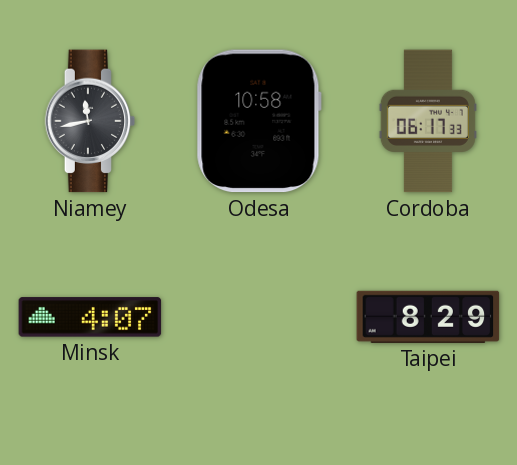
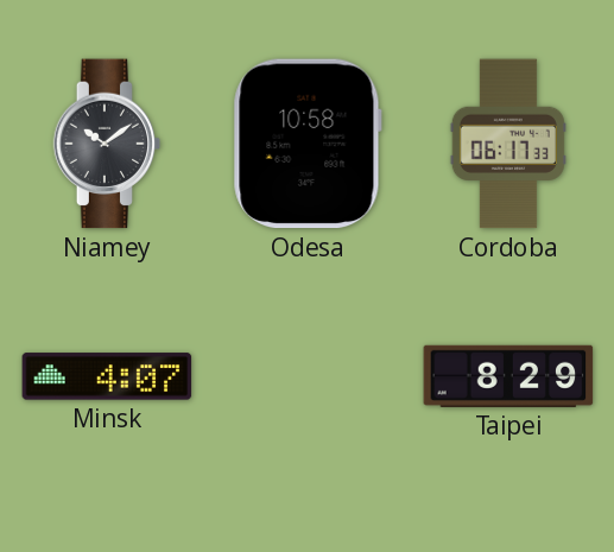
Niamey: 11:43 -> 10:09 (107, 144)
